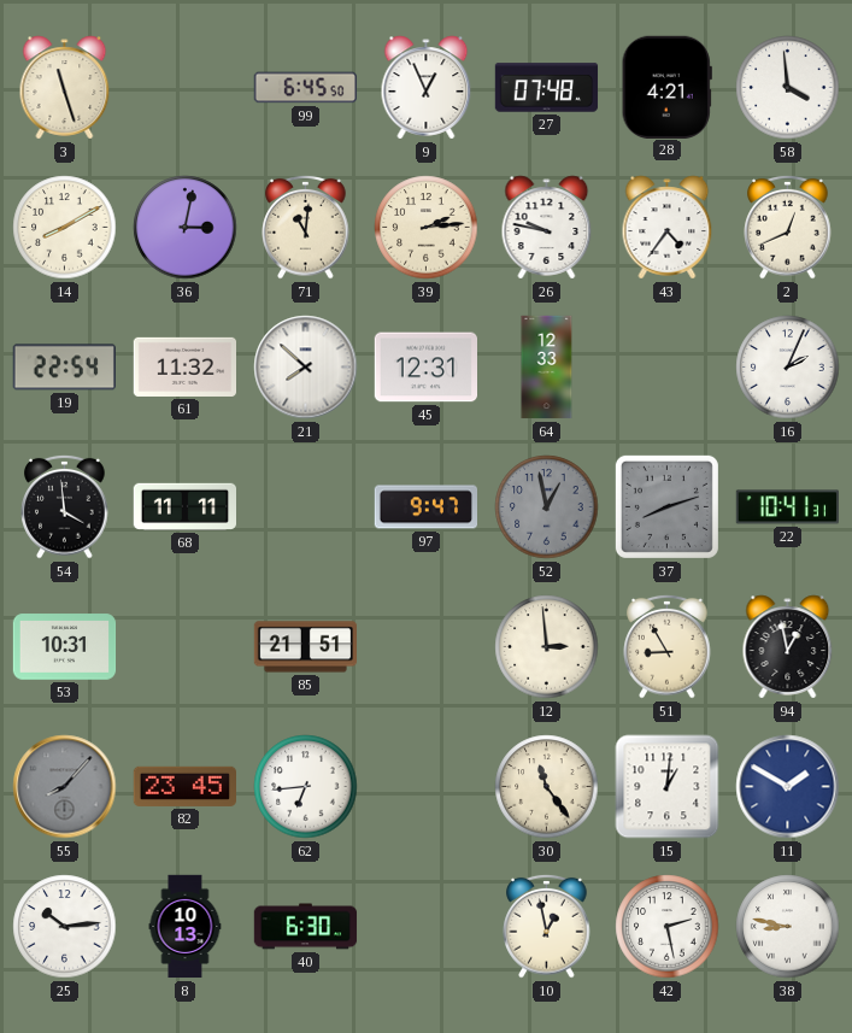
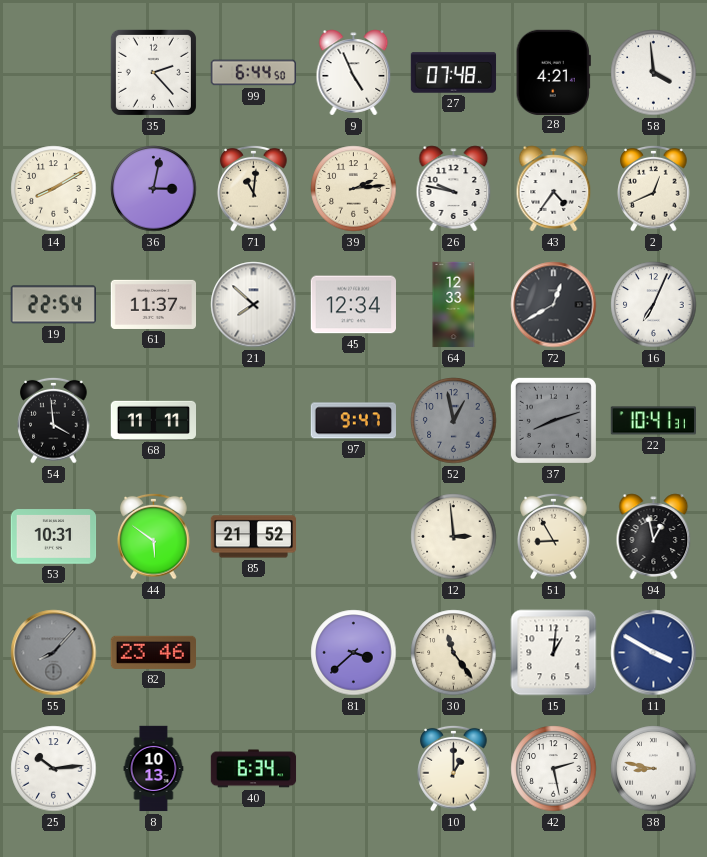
3: 11:27 -> none (65, 88)
35: none -> 2:23 (153, 72)
99: 6:45 -> 6:44 (254, 73)
9: 12:56 -> 4:56 (354, 73)
61: 11:32 -> 11:37 (154, 304)
45: 12:31 -> 12:34 (353, 305)
72: none -> 12:40 (554, 305)
16: 2:04 -> 7:04 (654, 305)
44: none -> 5:51 (154, 536)
85: 21:51 -> 21:52 (254, 537)
82: 23:45 -> 23:46 (153, 652)
62: 6:44 -> none (306, 787)
81: none -> 3:38 (354, 653)
11: 1:50 -> 3:50 (654, 653)
40: 6:30 -> 6:34 (254, 769)
10: 12:58 -> 1:00 (454, 768)
